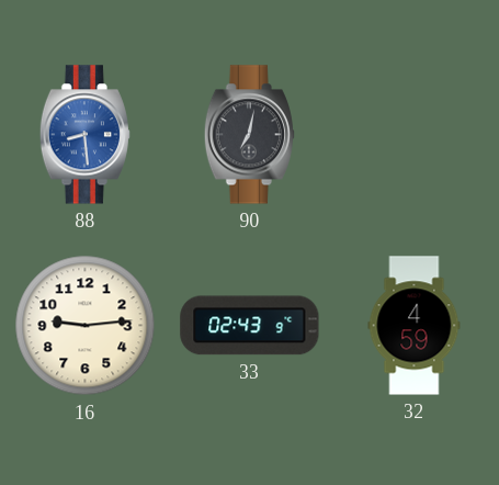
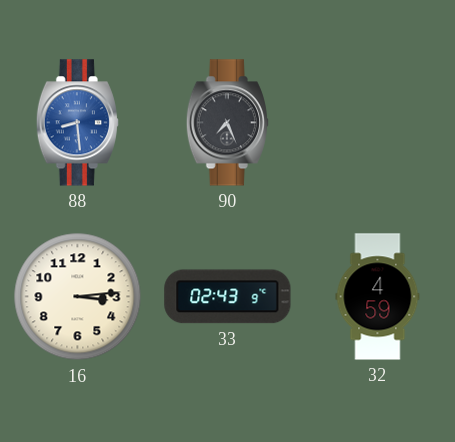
90: 7:02 -> 7:26 (227, 123)
16: 9:14 -> 3:14 (78, 297)
